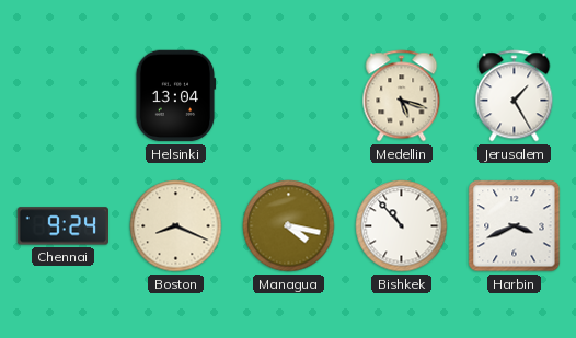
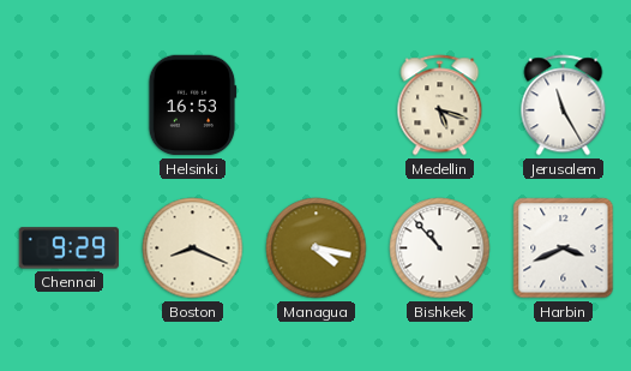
Helsinki: 13:04 -> 16:53 (192, 106)
Jerusalem: 1:25 -> 11:25 (564, 106)
Chennai: 9:24 -> 9:29 (70, 249)
